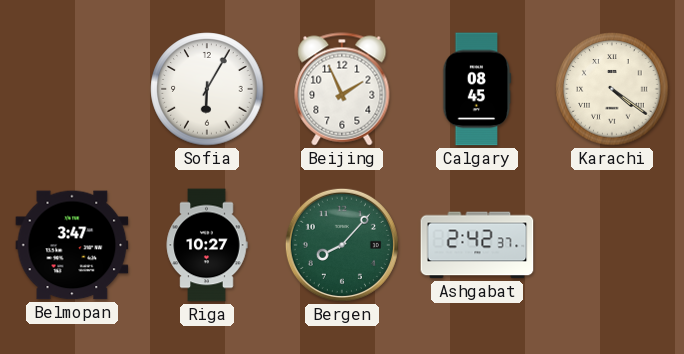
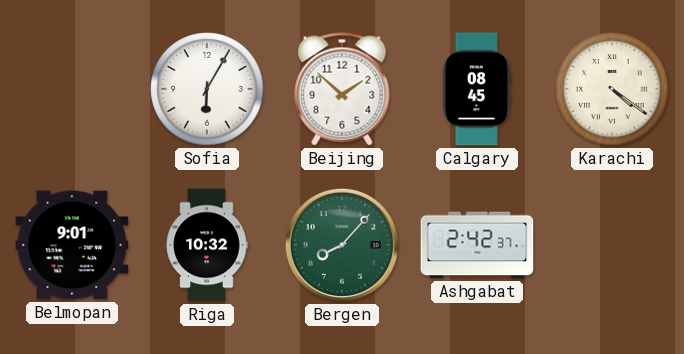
Beijing: 1:56 -> 1:52 (342, 89)
Belmopan: 3:47 -> 9:01 (72, 245)
Riga: 10:27 -> 10:32 (207, 245)
